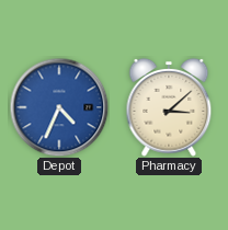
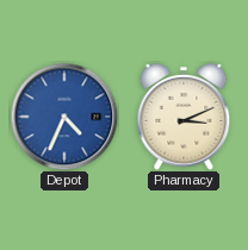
Pharmacy: 3:08 -> 3:11 (184, 117)
